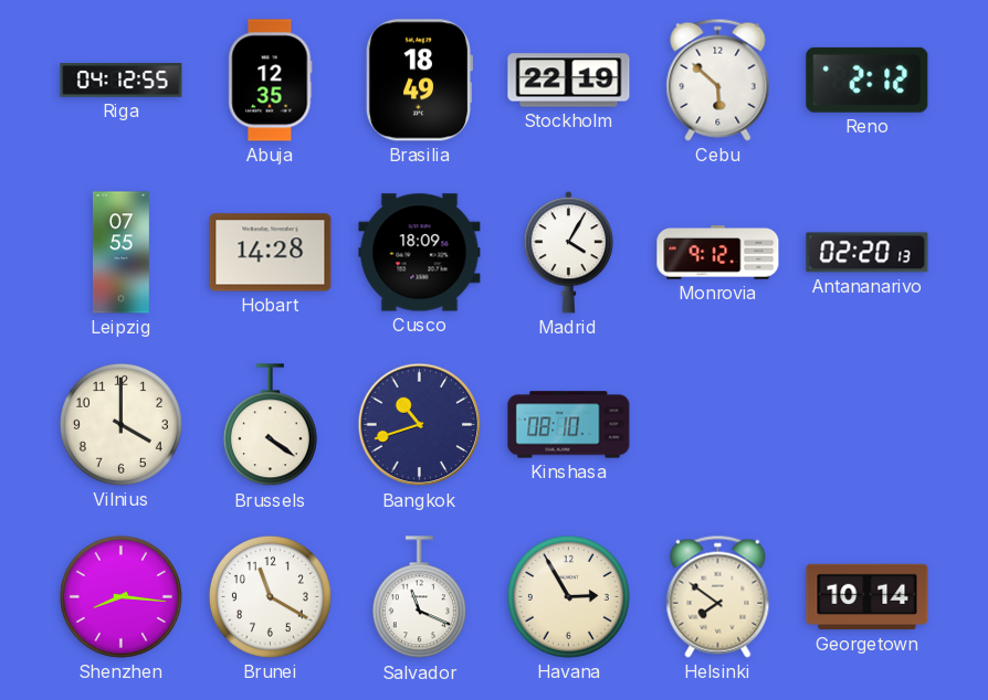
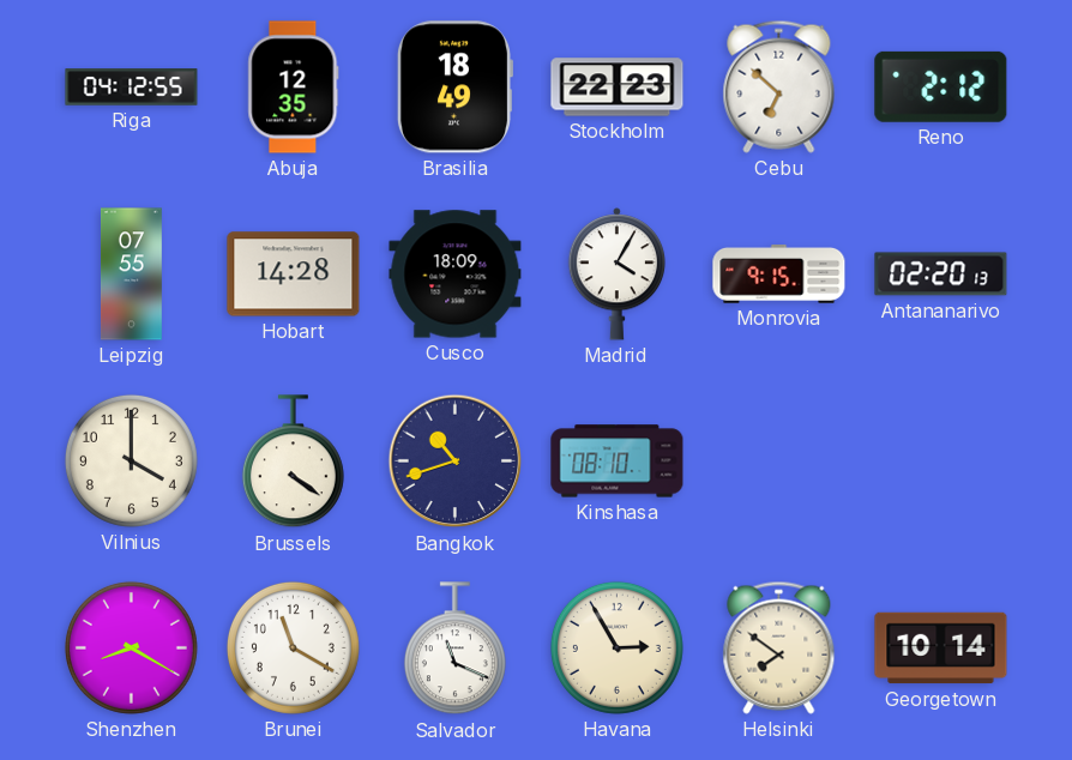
Stockholm: 22:19 -> 22:23 (618, 88)
Cebu: 5:52 -> 6:52 (779, 86)
Monrovia: 9:12 -> 9:15 (779, 275)
Shenzhen: 8:16 -> 8:20 (131, 647)
